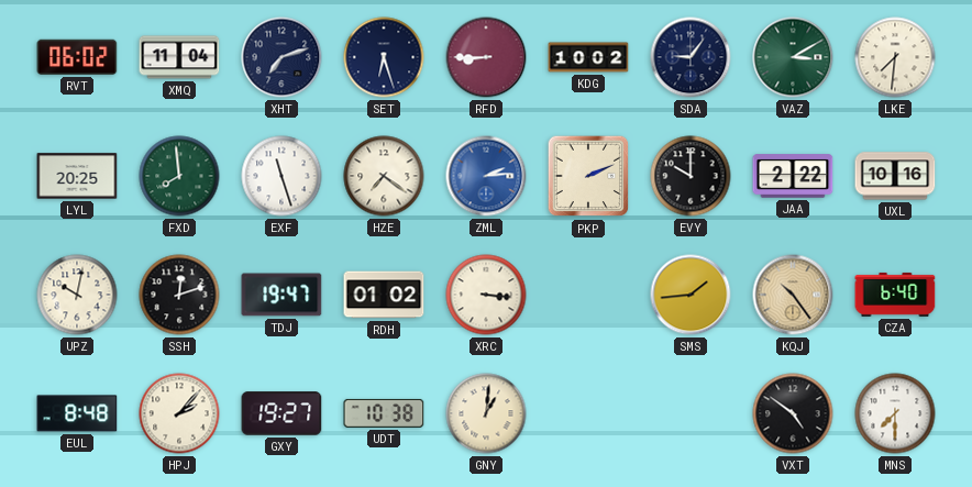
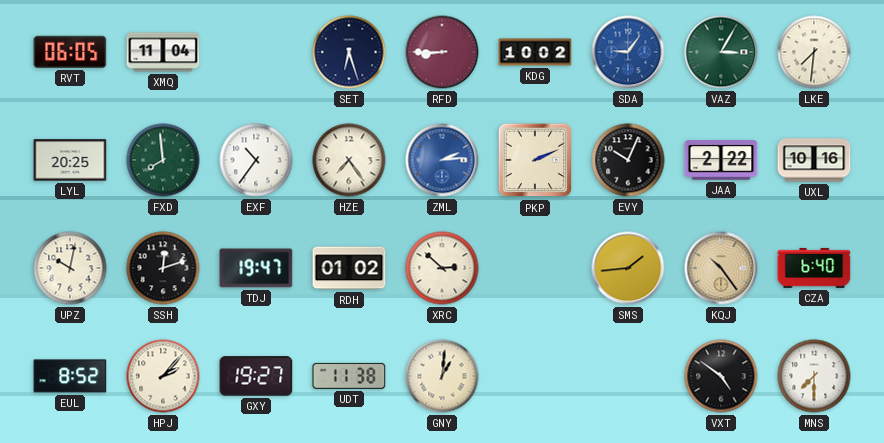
RVT: 06:02 -> 06:05 (70, 52)
XHT: 7:12 -> none (281, 57)
SDA dial: navy -> blue (628, 52)
VAZ: 3:10 -> 3:05 (721, 52)
EXF: 11:27 -> 10:36 (256, 160)
HZE: 7:21 -> 7:24 (349, 160)
EVY: 10:00 -> 10:04 (628, 160)
XRC: 3:16 -> 2:52 (442, 268)
EUL: 8:48 -> 8:52 (70, 376)
UDT: 10:38 -> 11:38 (349, 376)
